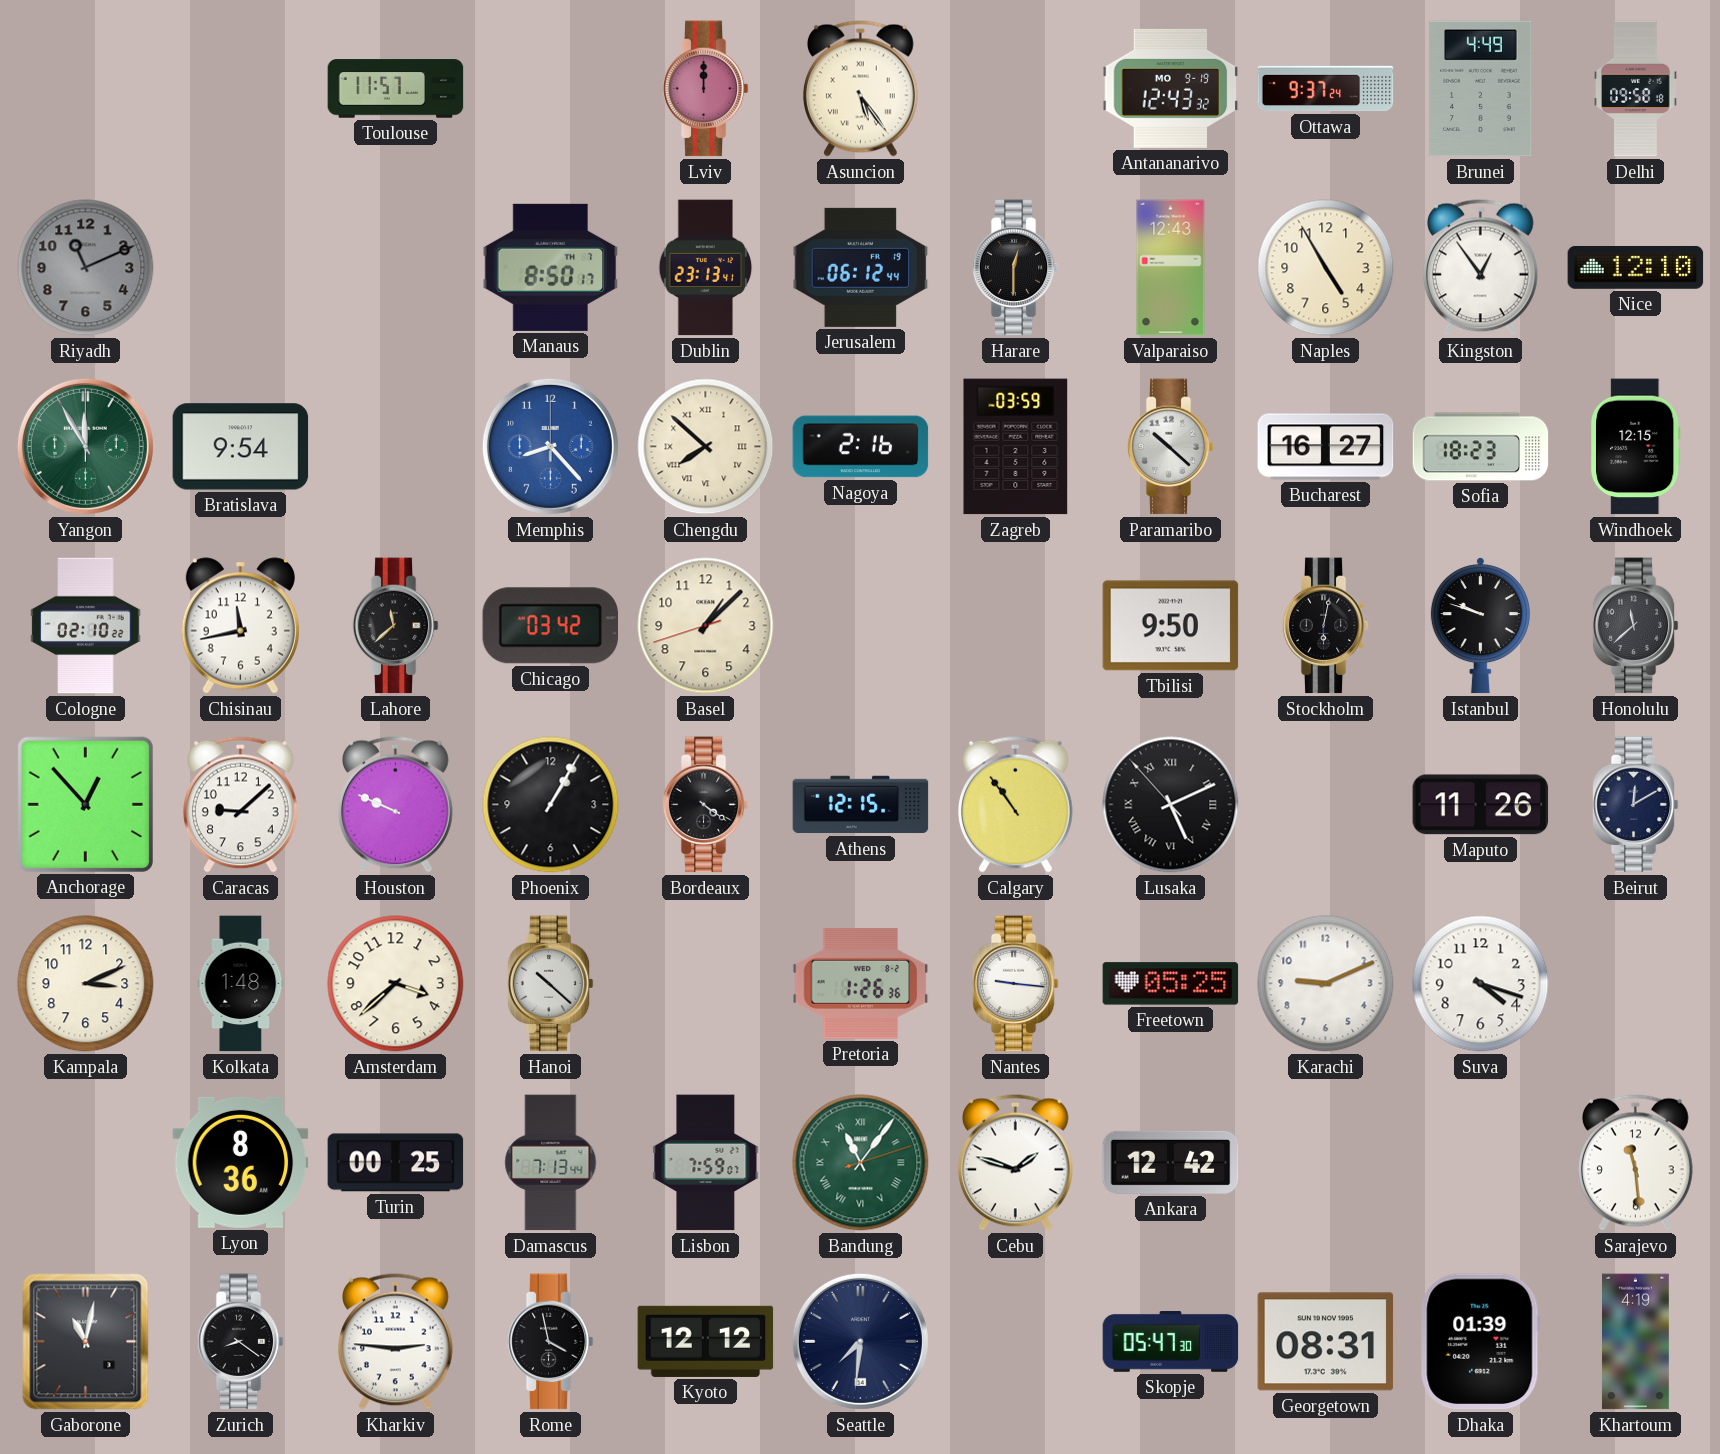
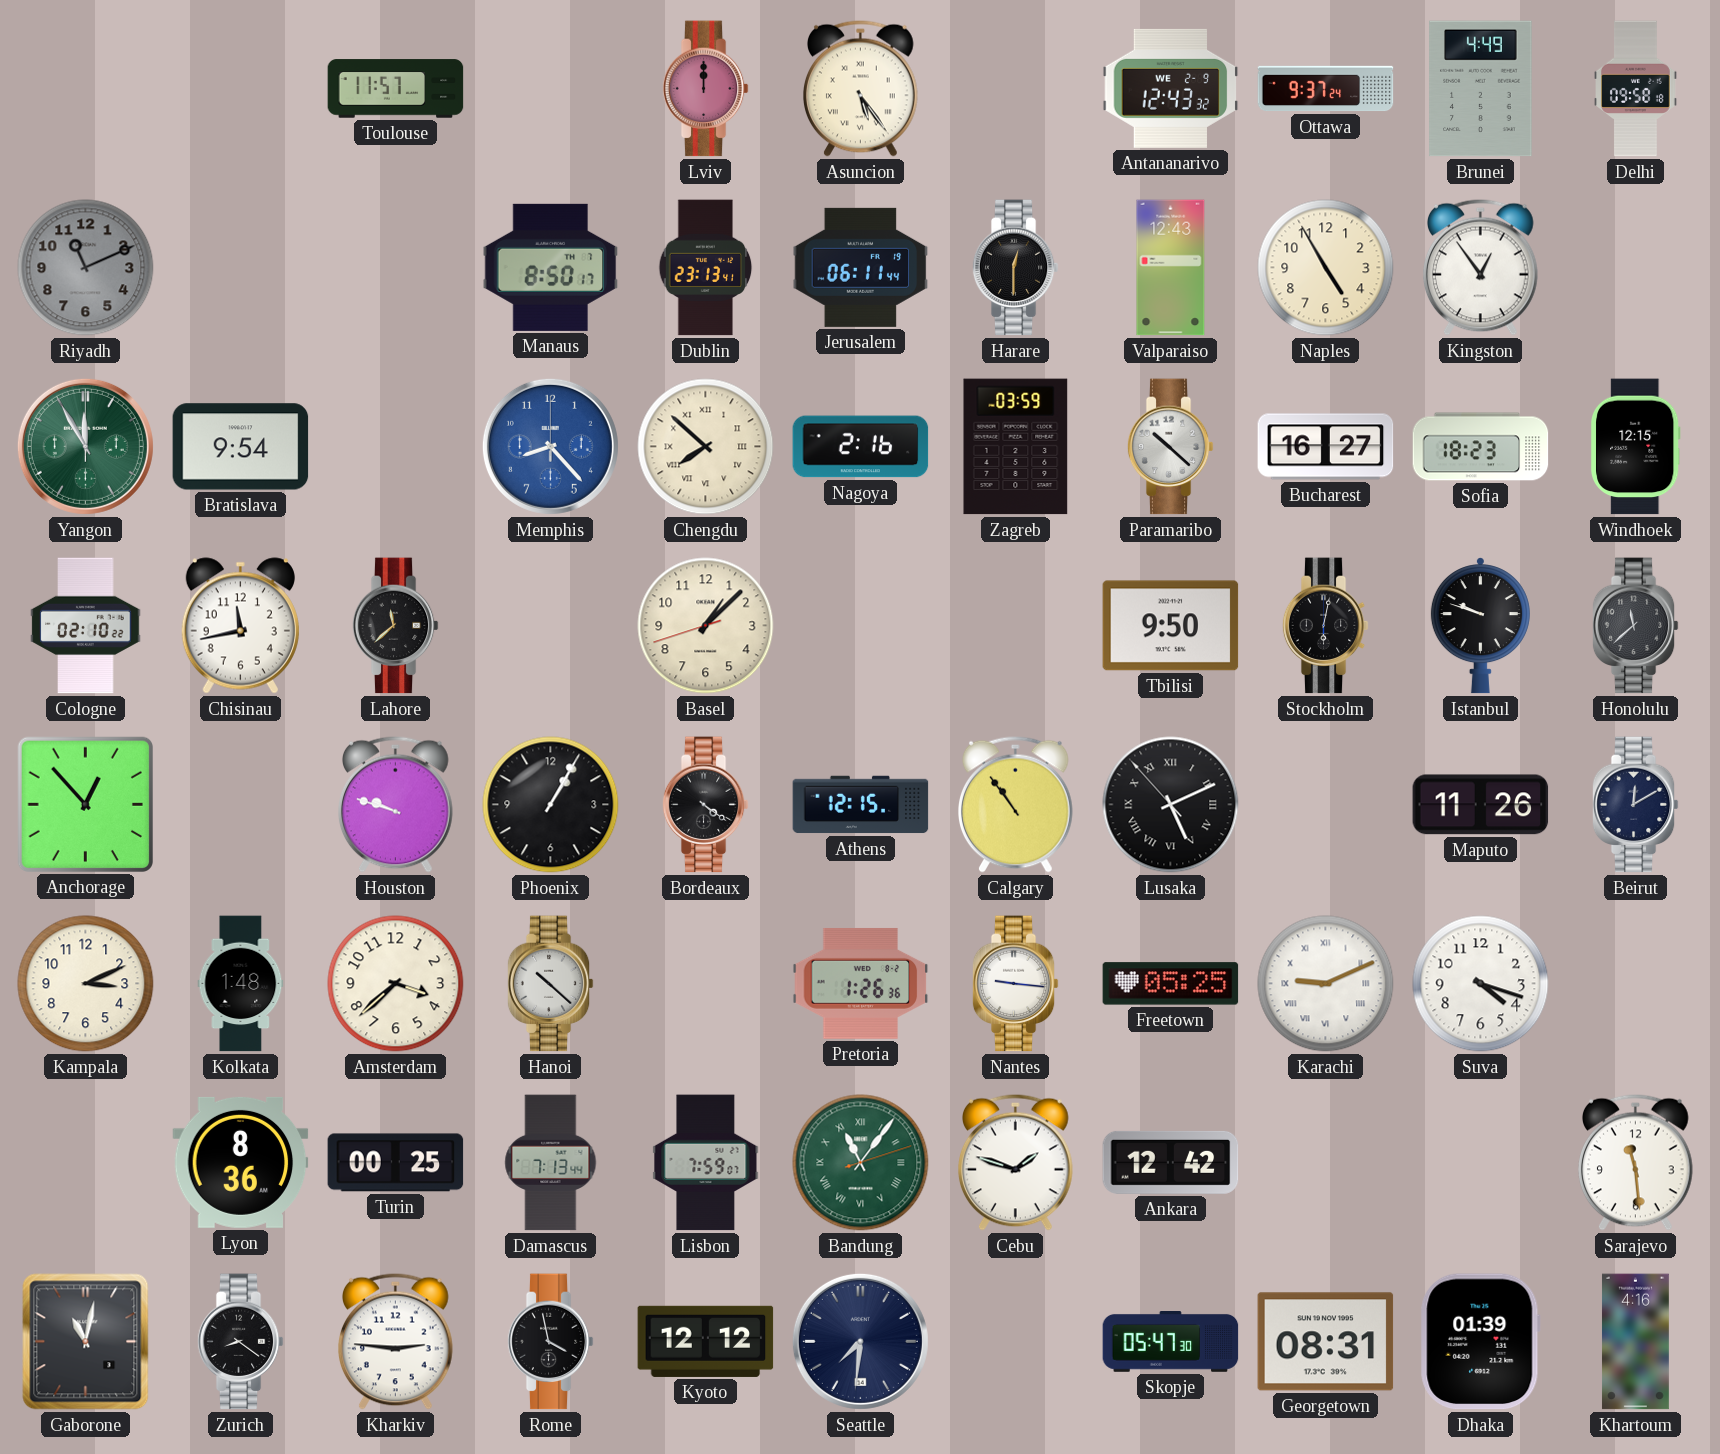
Antananarivo date: MO 9-19 -> WE 2-9 (1171, 88)
Jerusalem: 06:12 -> 06:11 (861, 267)
Nice: 12:10 -> none (1636, 267)
Chicago: 03:42 -> none (551, 626)
Caracas: 9:08 -> none (241, 804)
Houston: 9:49 -> 9:48 (396, 804)
Karachi numerals: Arabic -> Roman (1326, 984)
Khartoum: 4:19 -> 4:16 (1635, 1342)
